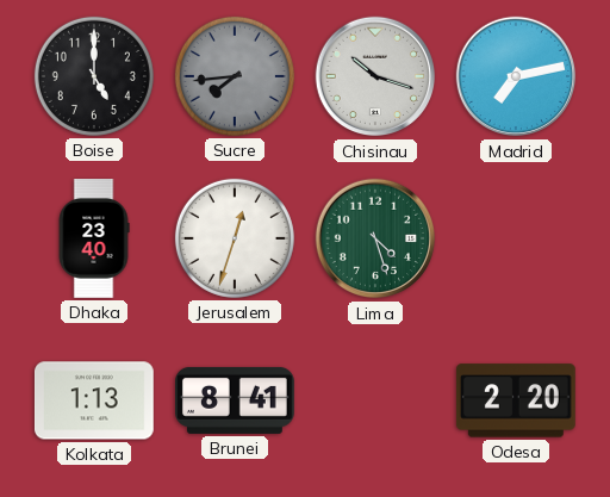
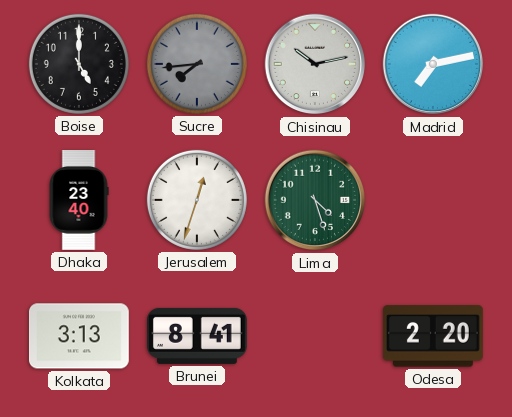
Chisinau: 10:18 -> 10:13 (315, 64)
Kolkata: 1:13 -> 3:13 (79, 336)
